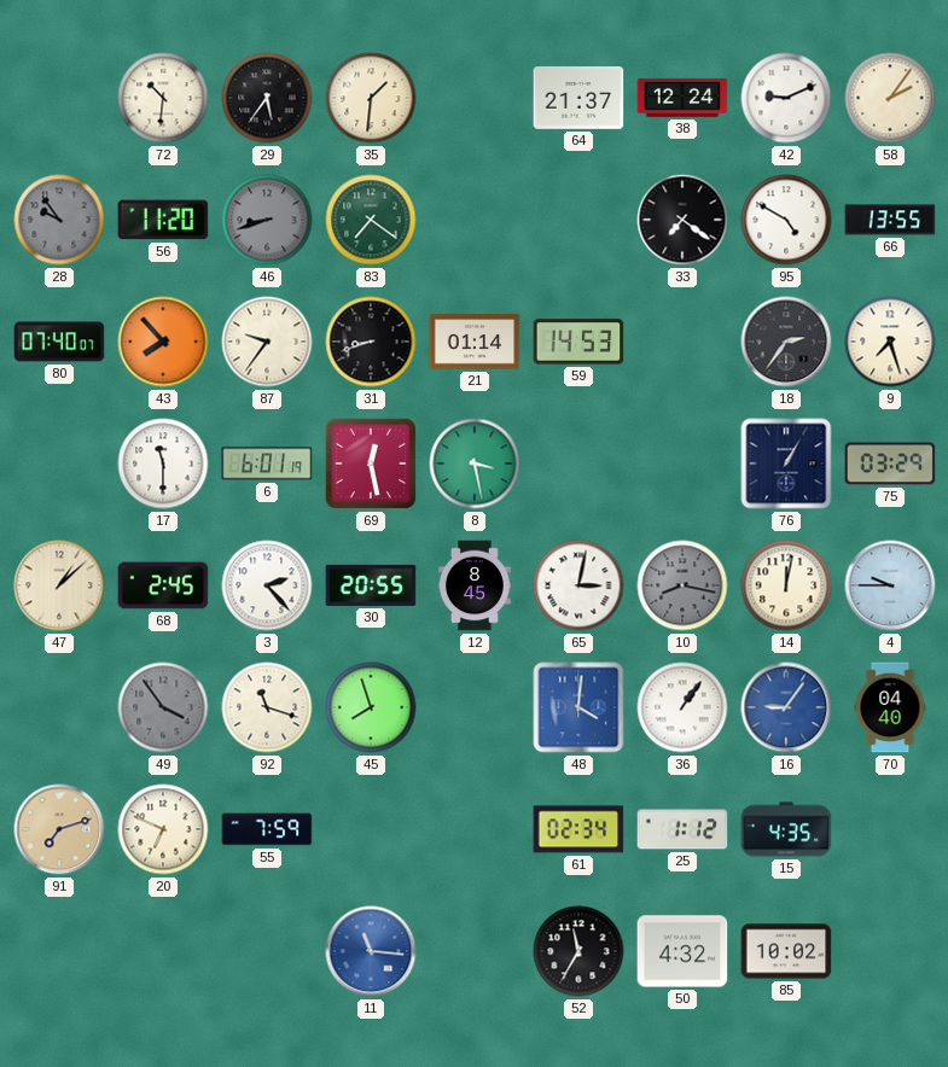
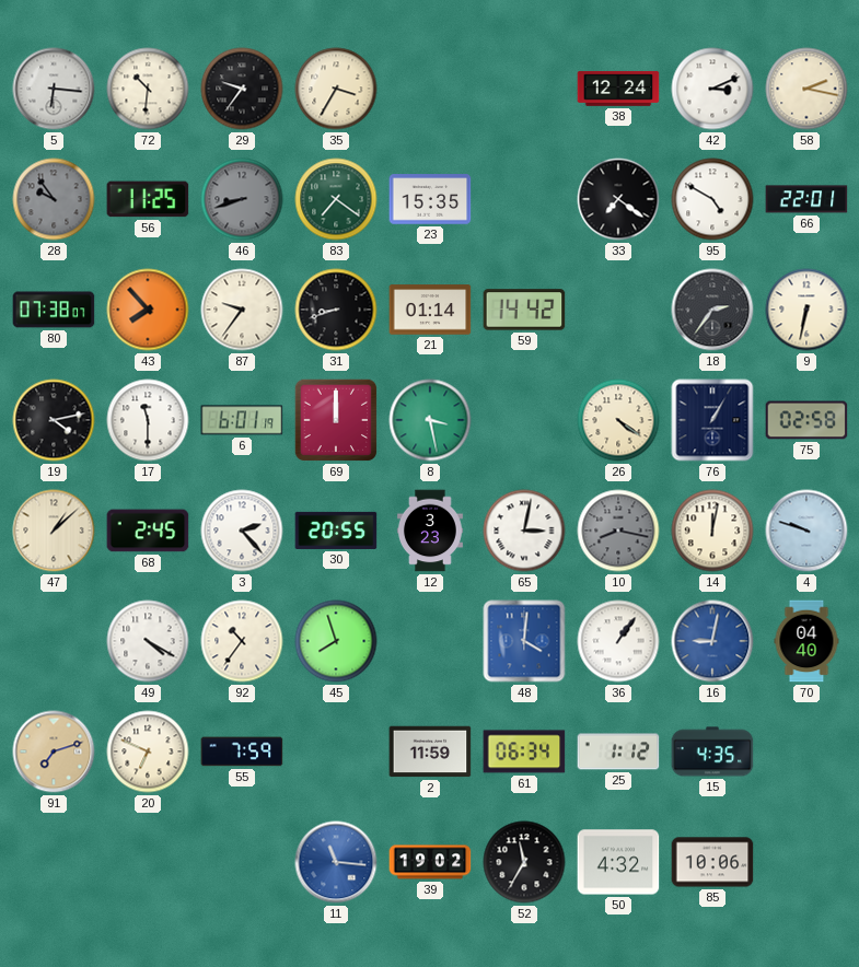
5: none -> 6:16 (54, 89)
29: 5:36 -> 9:36 (242, 89)
35: 1:31 -> 3:35 (336, 89)
64: 21:37 -> none (578, 99)
42: 9:11 -> 3:11 (712, 89)
58: 2:06 -> 2:17 (806, 89)
56: 11:20 -> 11:25 (148, 199)
23: none -> 15:35 (430, 199)
66: 13:55 -> 22:01 (806, 199)
80: 07:40 -> 07:38 (54, 310)
59: 14:53 -> 14:42 (524, 310)
9: 7:27 -> 6:32 (806, 310)
19: none -> 4:13 (54, 420)
69: 12:28 -> 12:00 (336, 420)
26: none -> 4:21 (618, 420)
75: 03:29 -> 02:58 (806, 420)
12: 8:45 -> 3:23 (430, 531)
4: 9:45 -> 9:48 (806, 531)
49: 3:54 -> 4:20 (148, 641)
49 dial: grey -> white (148, 641)
92: 11:18 -> 10:36 (242, 641)
16: 9:06 -> 9:02 (712, 641)
2: none -> 11:59 (430, 752)
61: 02:34 -> 06:34 (524, 752)
39: none -> 19:02 (430, 862)
85: 10:02 -> 10:06 (712, 862)
